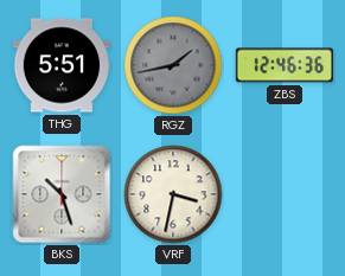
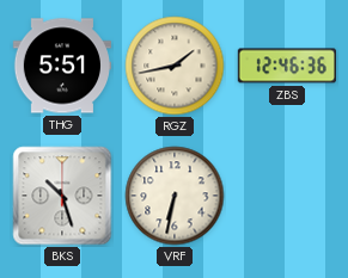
RGZ dial: grey -> cream (175, 66)
VRF: 3:32 -> 6:32 (175, 196)
